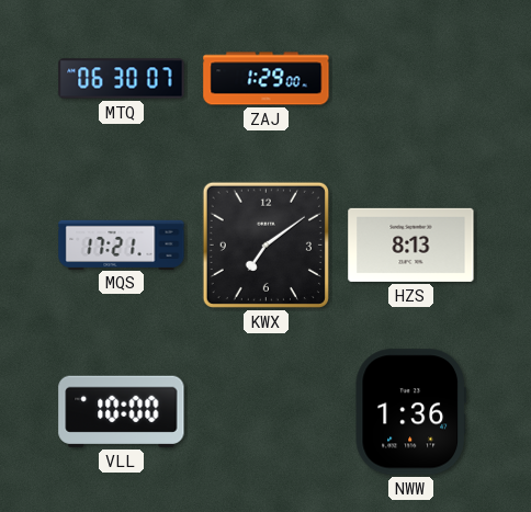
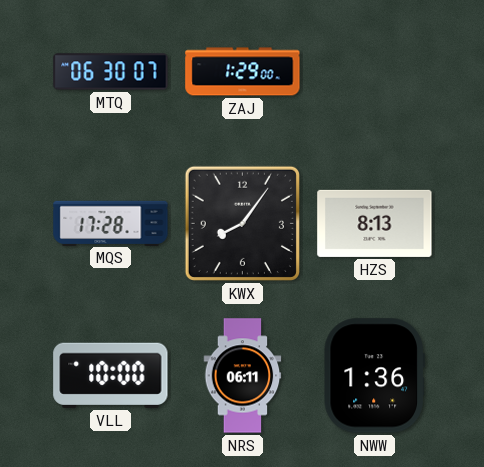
MQS: 17:21 -> 17:28 (111, 223)
KWX: 7:09 -> 8:06 (242, 223)
NRS: none -> 06:11 (243, 376)
